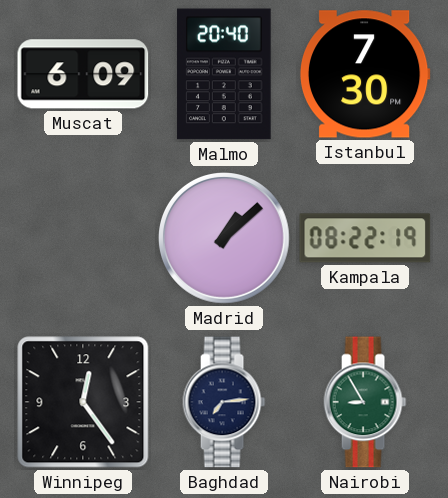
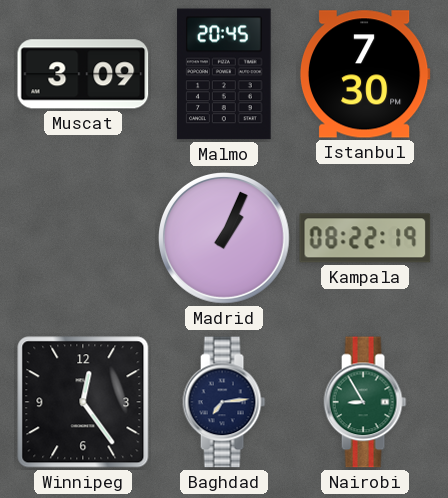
Muscat: 6:09 -> 3:09 (83, 74)
Malmo: 20:40 -> 20:45 (224, 74)
Madrid: 1:08 -> 1:04 (225, 239)
